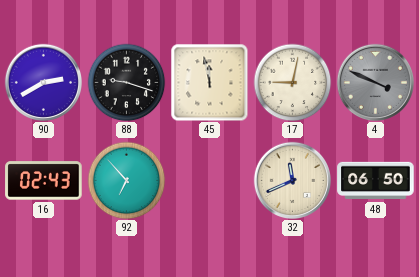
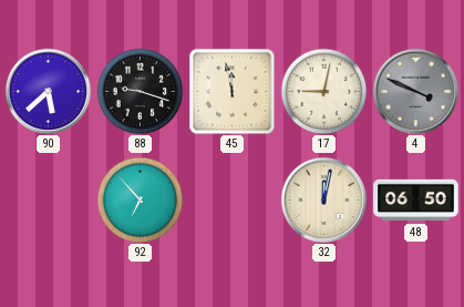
90: 2:40 -> 5:38 (48, 91)
16: 02:43 -> none (44, 181)
32: 11:41 -> 12:02 (323, 199)
